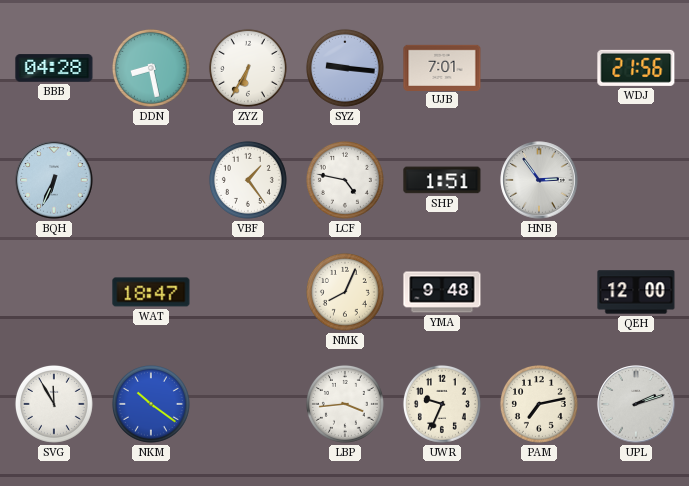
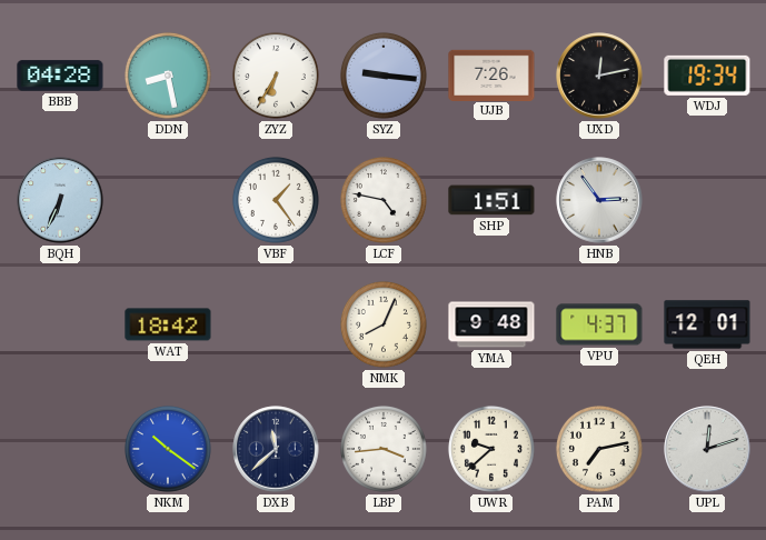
UJB: 7:01 -> 7:26 (491, 74)
UXD: none -> 12:13 (599, 76)
WDJ: 21:56 -> 19:34 (707, 76)
WAT: 18:47 -> 18:42 (168, 324)
VPU: none -> 4:37 (599, 324)
QEH: 12:00 -> 12:01 (707, 324)
SVG: 11:55 -> none (54, 404)
DXB: none -> 11:38 (276, 449)
UWR: 9:34 -> 9:38 (491, 449)
UPL: 2:12 -> 12:12 (707, 449)
